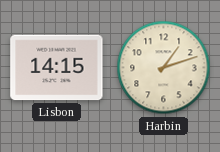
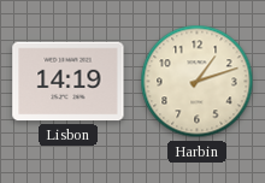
Lisbon: 14:15 -> 14:19 (69, 82)
